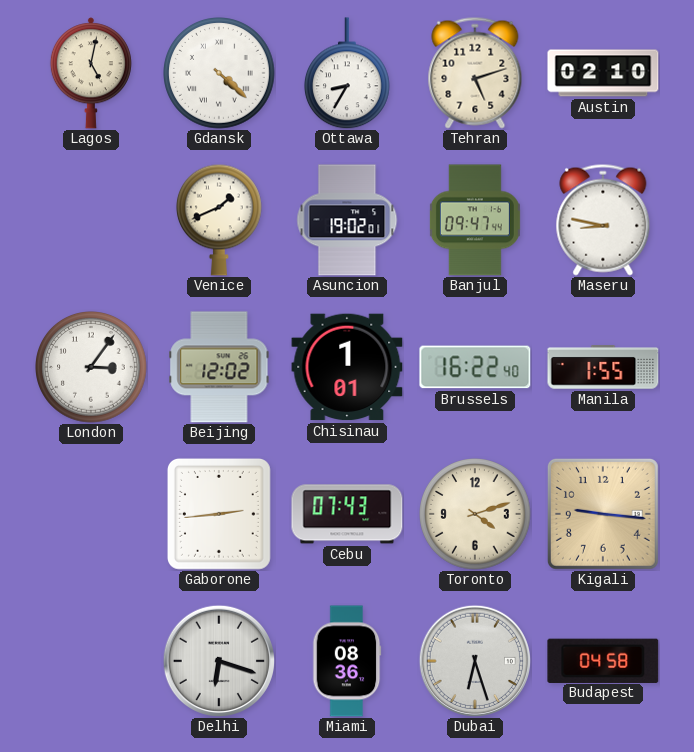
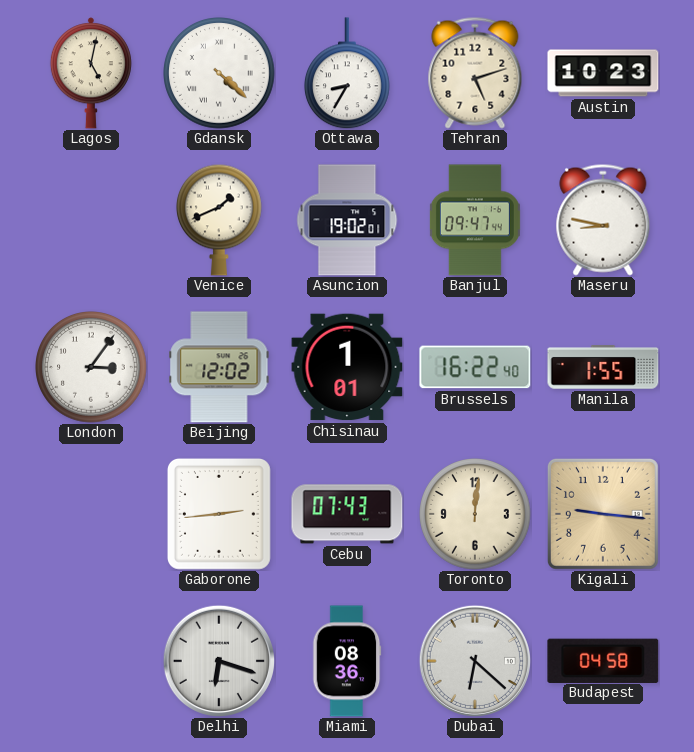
Austin: 02:10 -> 10:23 (603, 73)
Toronto: 4:12 -> 12:01 (476, 515)
Dubai: 6:27 -> 6:22 (474, 660)
